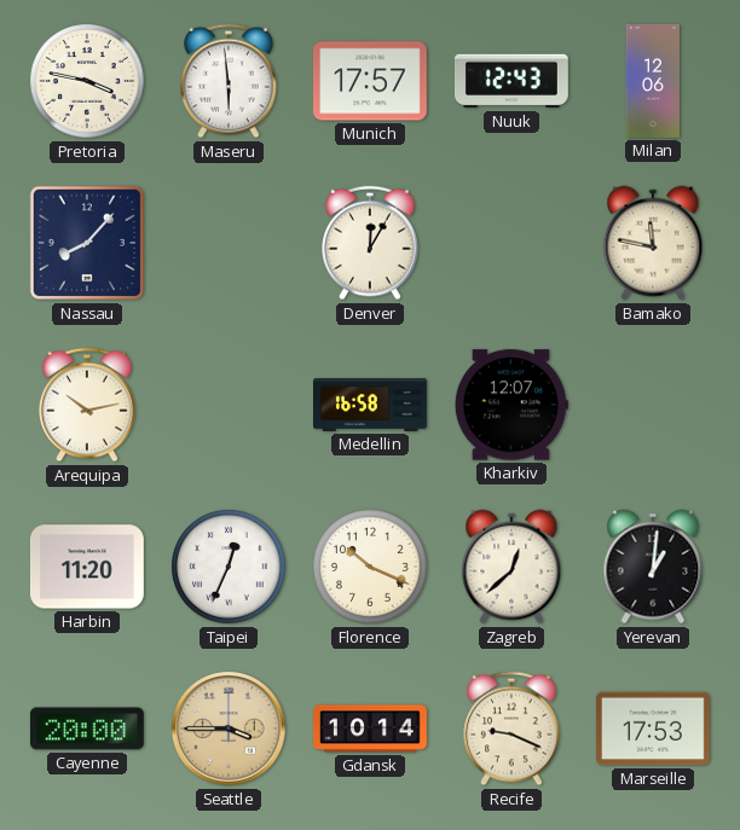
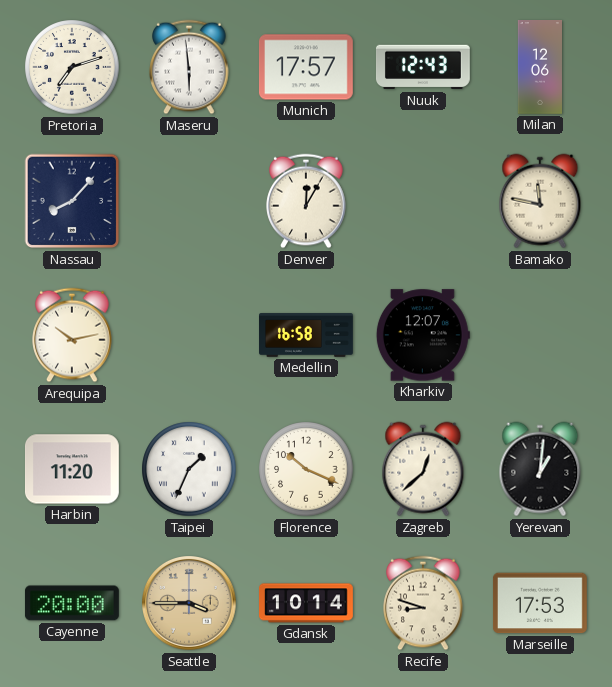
Pretoria: 3:47 -> 7:12 (72, 67)
Taipei: 12:34 -> 1:34 (189, 469)
Recife: 9:19 -> 8:48 (423, 603)
